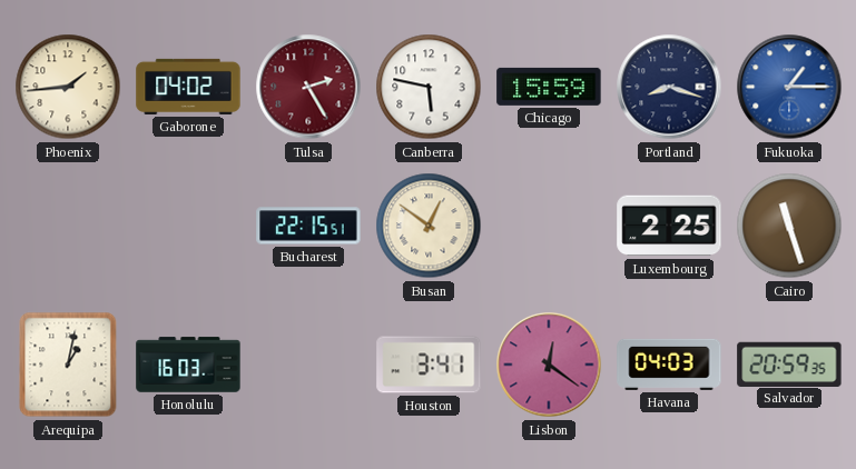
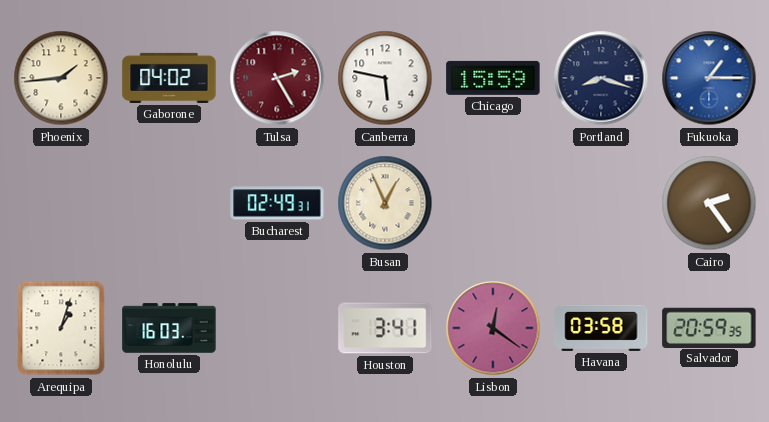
Bucharest: 22:15 -> 02:49 (277, 203)
Busan: 12:51 -> 12:56 (385, 203)
Luxembourg: 2:25 -> none (669, 226)
Cairo: 11:27 -> 2:24 (709, 203)
Arequipa: 1:02 -> 1:03 (61, 328)
Havana: 04:03 -> 03:58 (601, 328)
